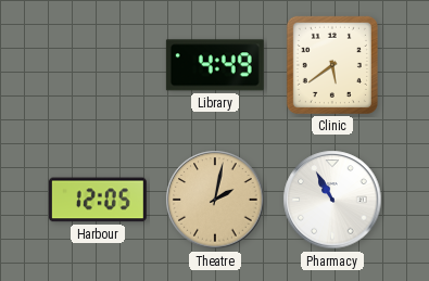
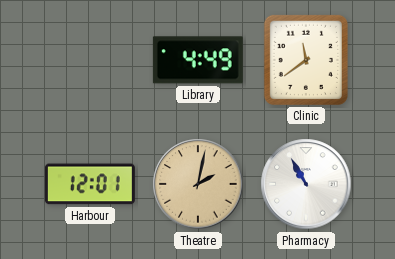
Clinic: 5:39 -> 11:39 (306, 60)
Harbour: 12:05 -> 12:01 (90, 184)
